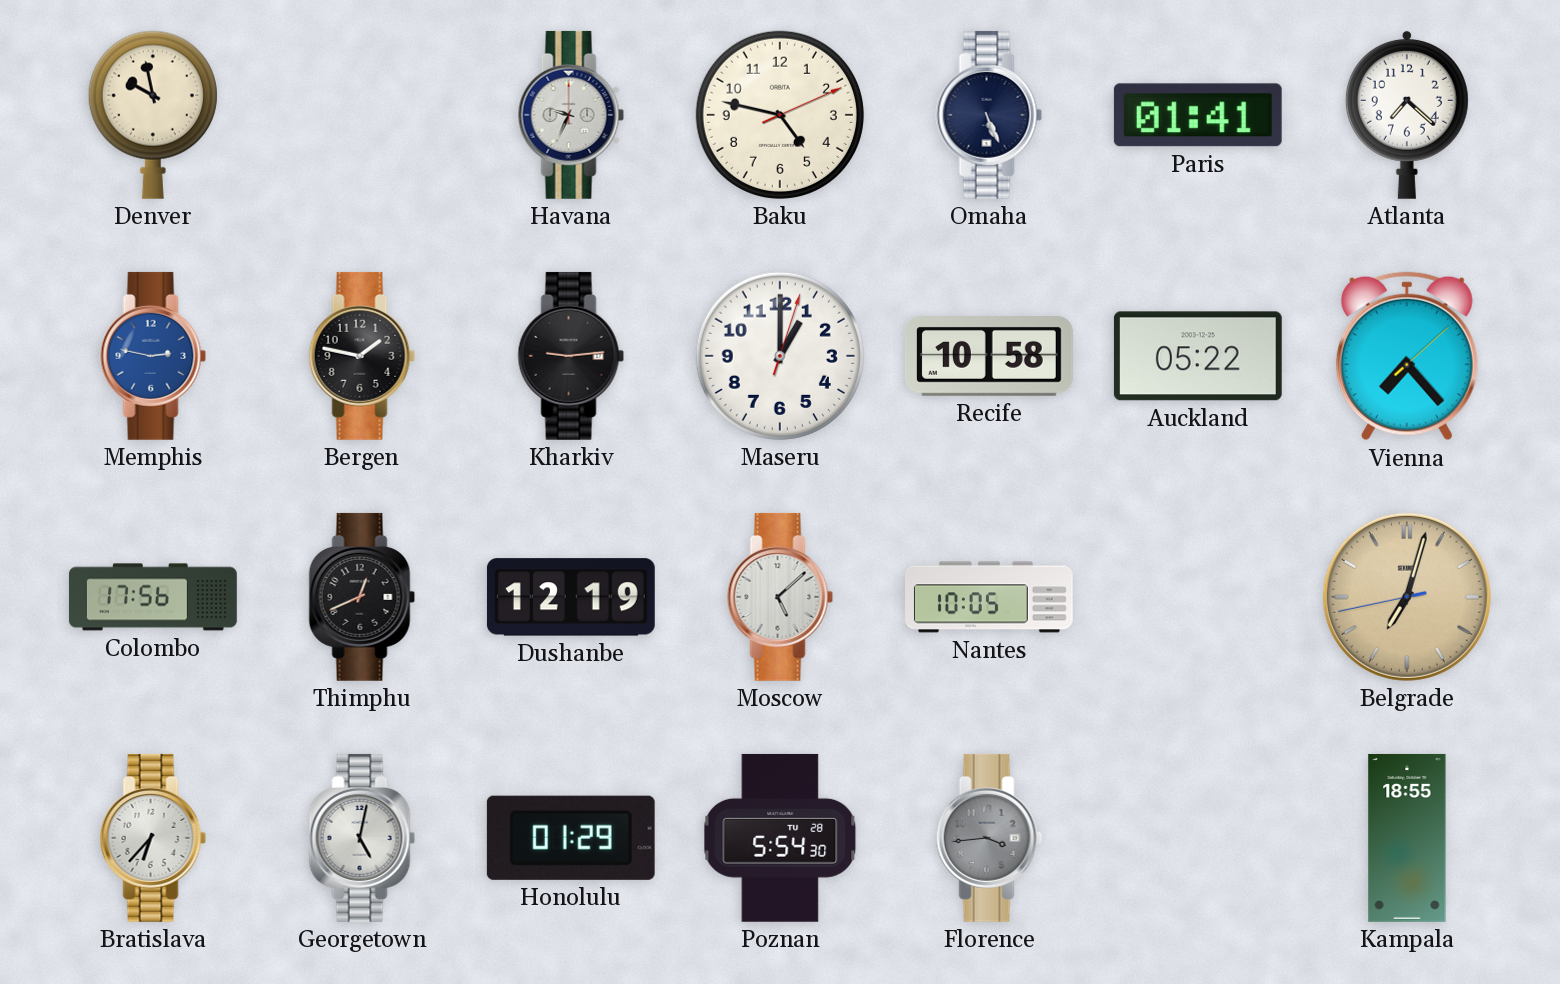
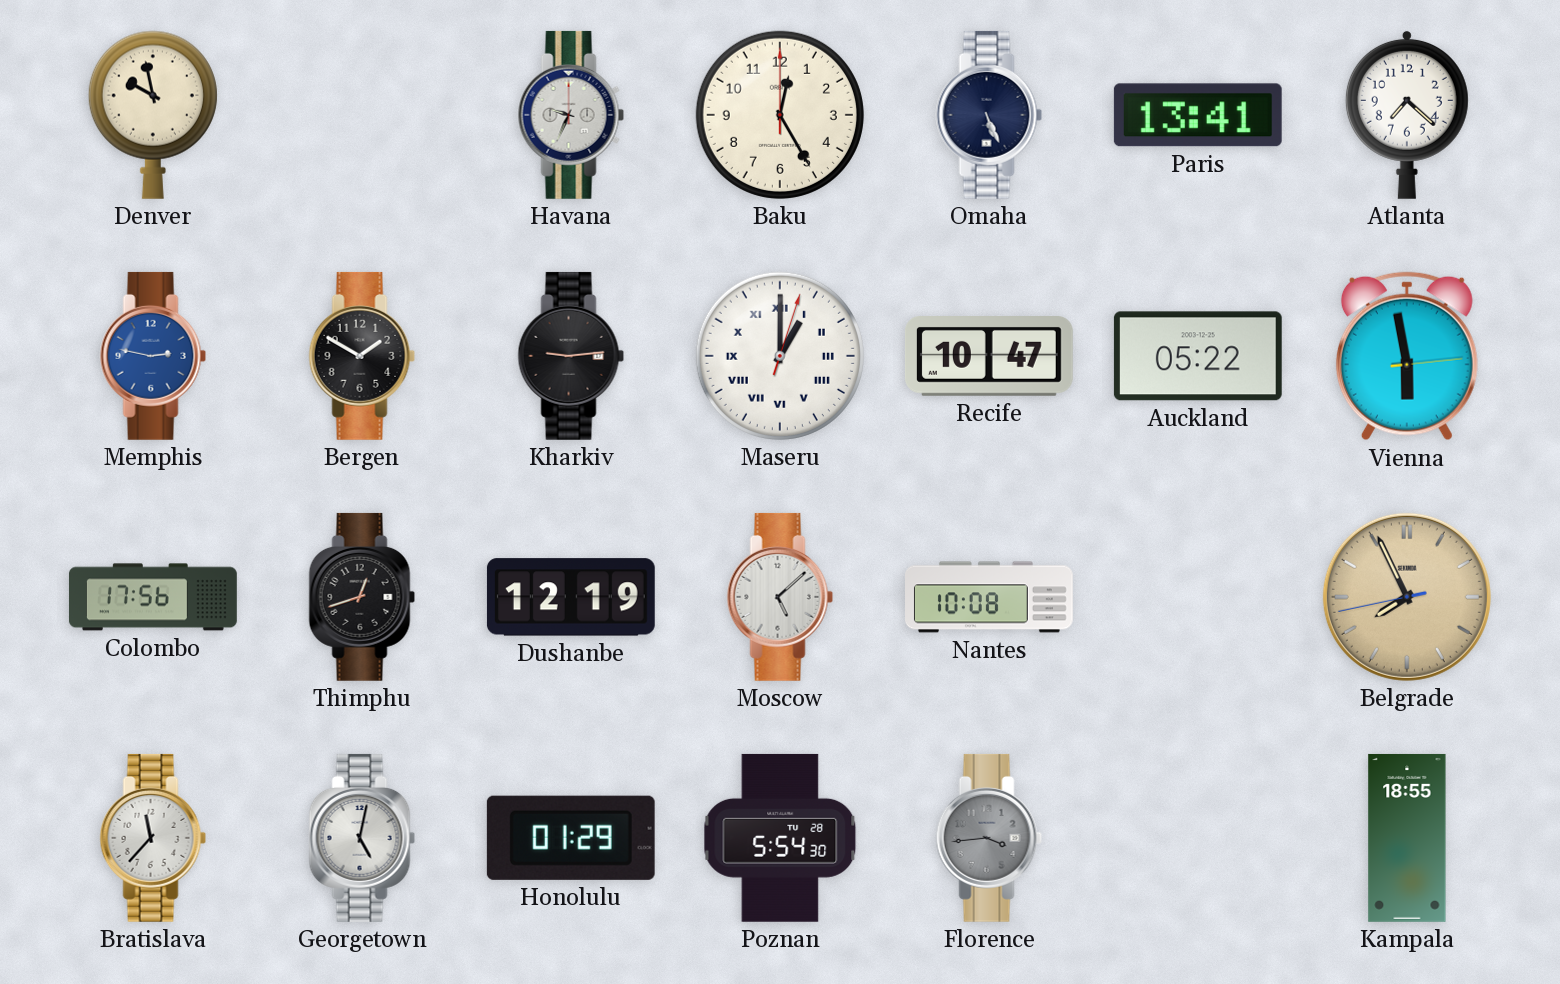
Baku: 4:47 -> 12:25 (780, 115)
Paris: 01:41 -> 13:41 (1198, 115)
Bergen: 1:47 -> 1:50 (362, 356)
Maseru numerals: Arabic -> Roman (780, 356)
Recife: 10:58 -> 10:47 (989, 357)
Vienna: 7:23 -> 5:58 (1407, 356)
Thimphu: 12:41 -> 12:42 (362, 597)
Nantes: 10:05 -> 10:08 (990, 597)
Belgrade: 7:02 -> 7:55 (1407, 597)
Bratislava: 6:37 -> 11:37 (153, 838)
